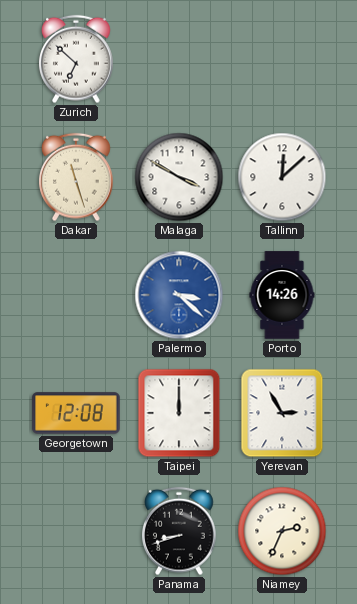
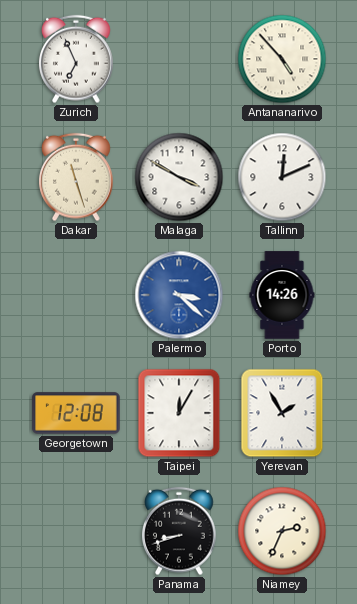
Zurich: 6:52 -> 6:56 (77, 59)
Antananarivo: none -> 4:53 (282, 59)
Tallinn: 12:08 -> 12:11 (282, 177)
Taipei: 12:00 -> 12:05 (179, 413)
Yerevan: 2:55 -> 1:55 (282, 413)
